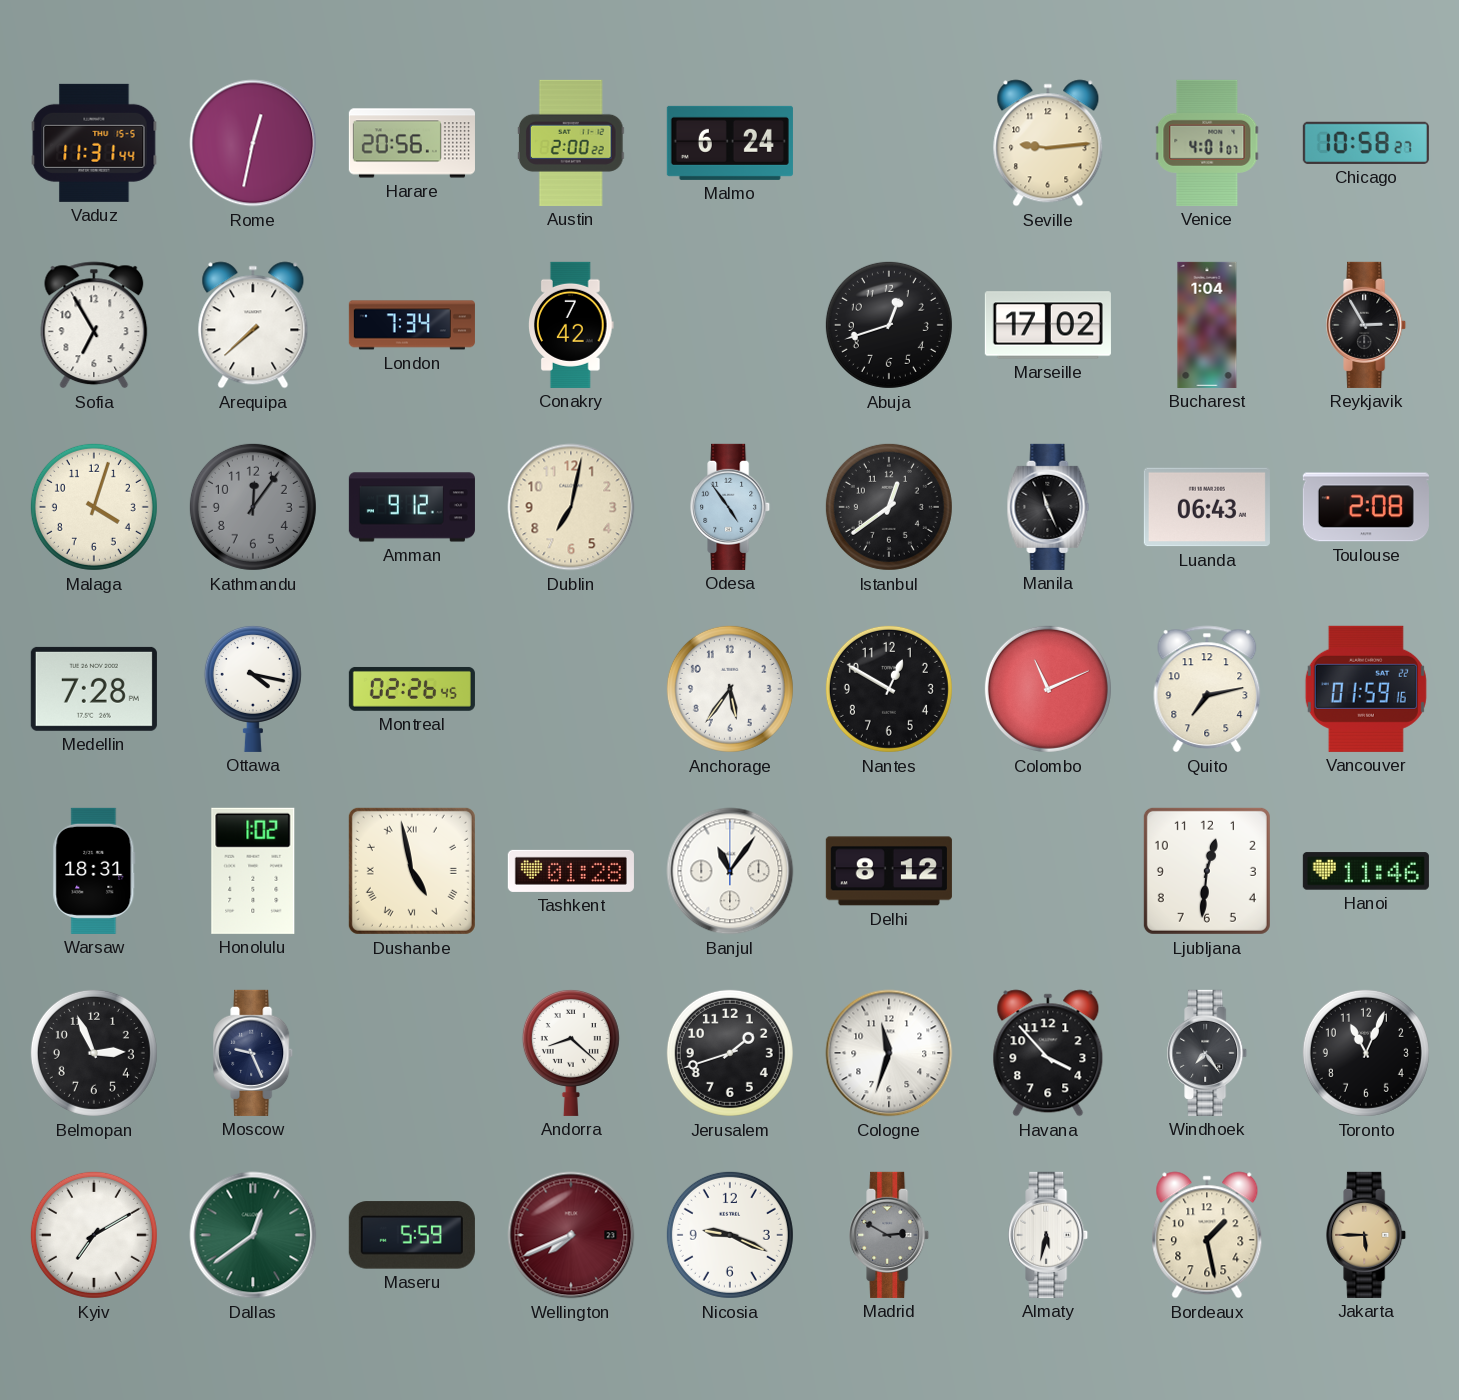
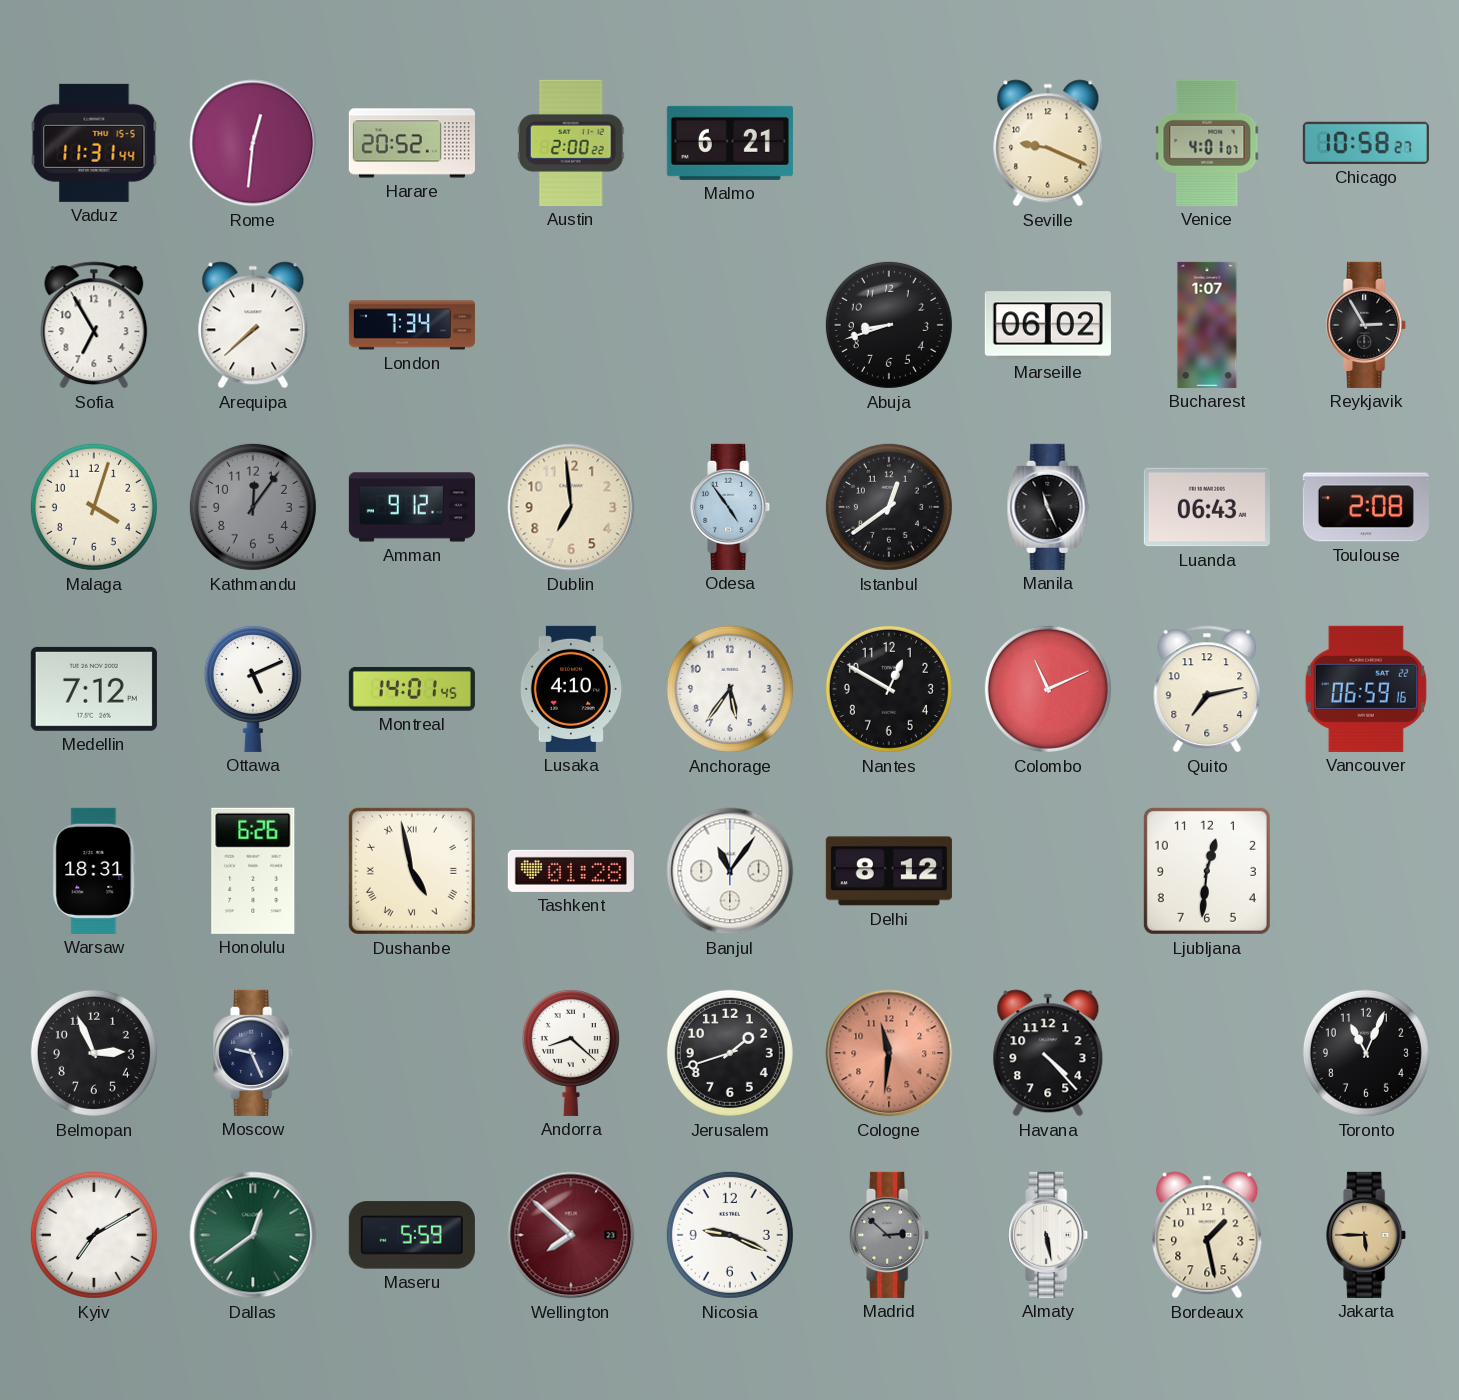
Rome: 12:32 -> 12:31 (253, 143)
Harare: 20:56 -> 20:52 (412, 143)
Malmo: 6:24 -> 6:21 (730, 143)
Seville: 9:14 -> 9:19 (1048, 143)
Conakry: 7:42 -> none (572, 325)
Abuja: 12:42 -> 8:42 (889, 325)
Marseille: 17:02 -> 06:02 (1048, 325)
Bucharest: 1:04 -> 1:07 (1207, 325)
Dublin: 7:02 -> 6:59 (571, 507)
Medellin: 7:28 -> 7:12 (94, 689)
Ottawa: 4:17 -> 5:11 (253, 688)
Montreal: 02:26 -> 14:01 (412, 689)
Lusaka: none -> 4:10 (571, 689)
Vancouver: 01:59 -> 06:59 (1366, 689)
Honolulu: 1:02 -> 6:26 (253, 871)
Hanoi: 11:46 -> none (1366, 871)
Cologne: 11:33 -> 11:31 (889, 1053)
Cologne dial: white -> salmon (889, 1053)
Havana: 3:53 -> 4:23 (1048, 1053)
Windhoek: 7:24 -> none (1208, 1053)
Wellington: 7:41 -> 7:52 (571, 1235)
Madrid: 2:50 -> 2:52 (890, 1235)
Almaty: 5:32 -> 5:28 (1049, 1235)
